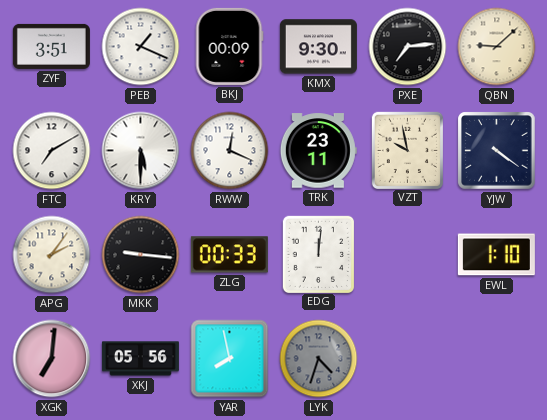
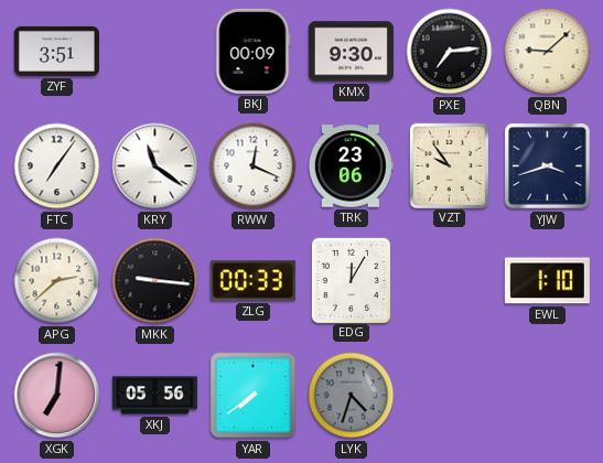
PEB: 1:19 -> none (141, 47)
FTC: 7:10 -> 7:06 (57, 166)
KRY: 5:30 -> 11:21 (155, 166)
TRK: 23:11 -> 23:06 (351, 166)
VZT: 9:58 -> 9:54 (449, 165)
YJW: 4:21 -> 3:42 (548, 166)
APG: 2:06 -> 2:38 (57, 281)
EDG: 12:01 -> 12:05 (351, 280)
YAR: 7:58 -> 7:39 (254, 396)
